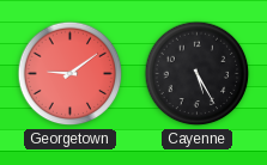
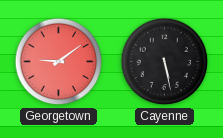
Cayenne: 5:25 -> 5:28 (165, 62)
